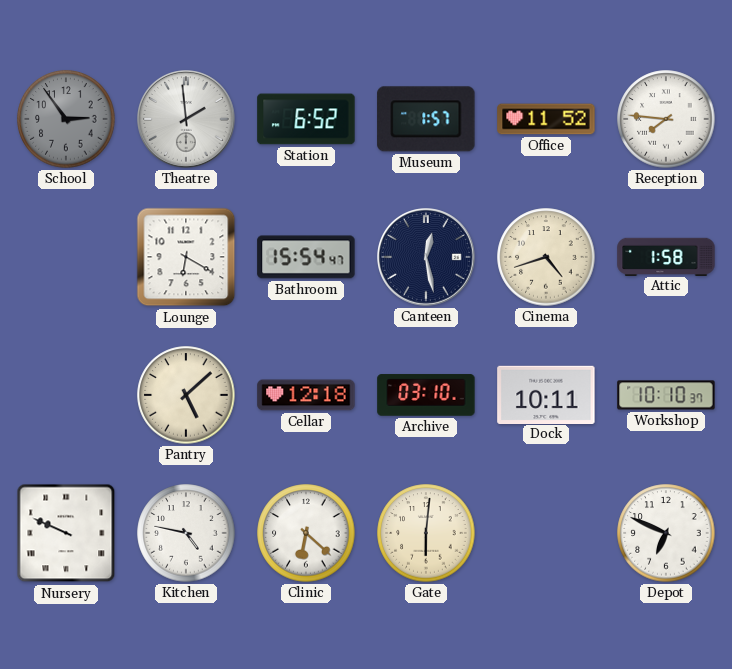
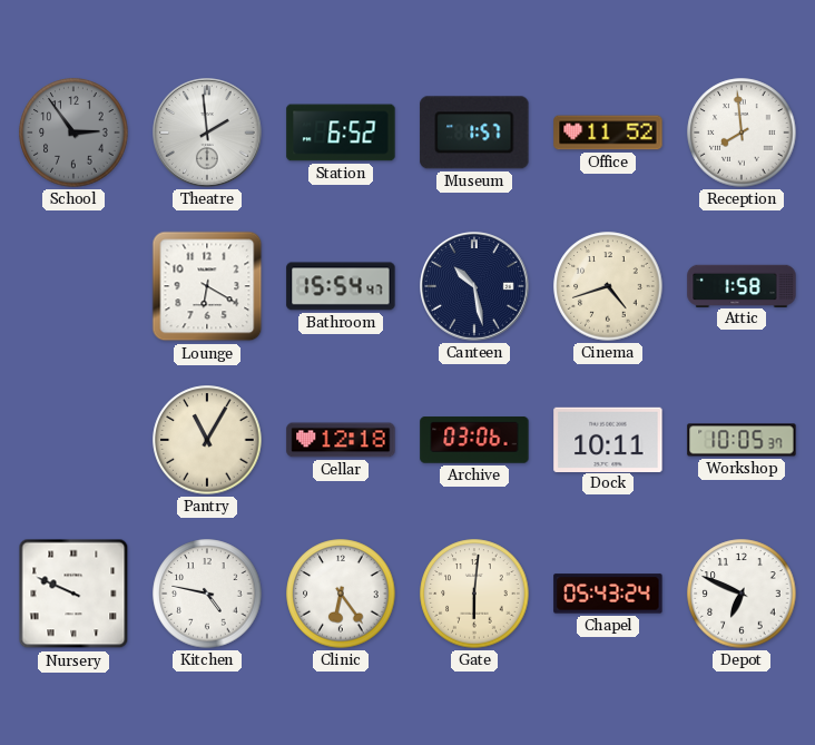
Reception: 7:46 -> 7:59 (742, 133)
Canteen: 12:28 -> 10:28 (475, 287)
Pantry: 5:08 -> 11:05 (207, 440)
Archive: 03:10 -> 03:06 (474, 440)
Workshop: 10:10 -> 10:05 (742, 440)
Clinic: 6:22 -> 6:24 (341, 594)
Chapel: none -> 05:43 (608, 594)
